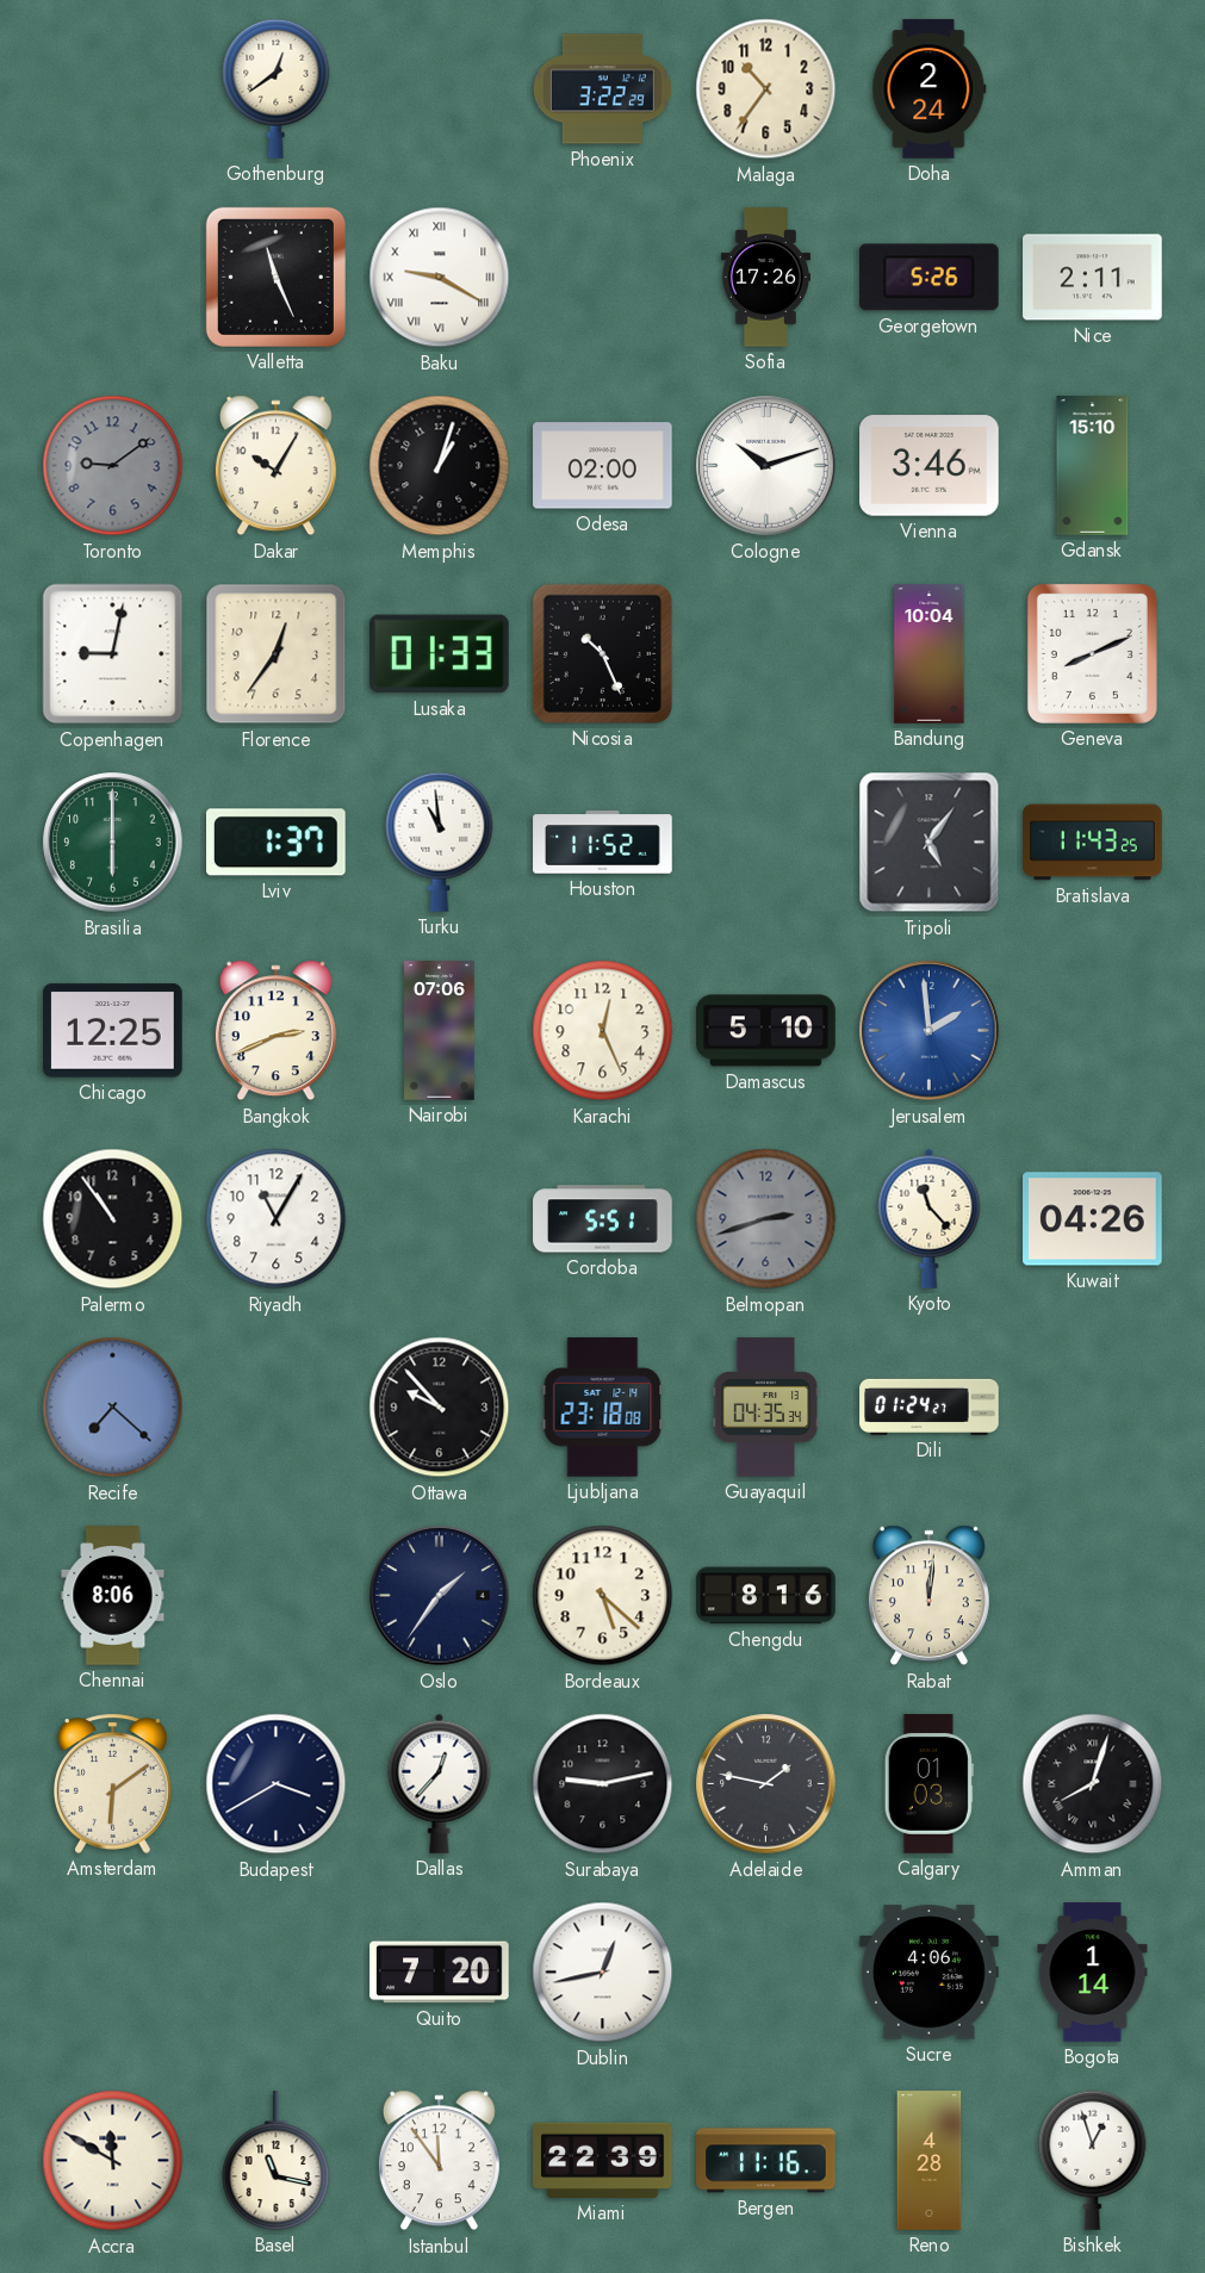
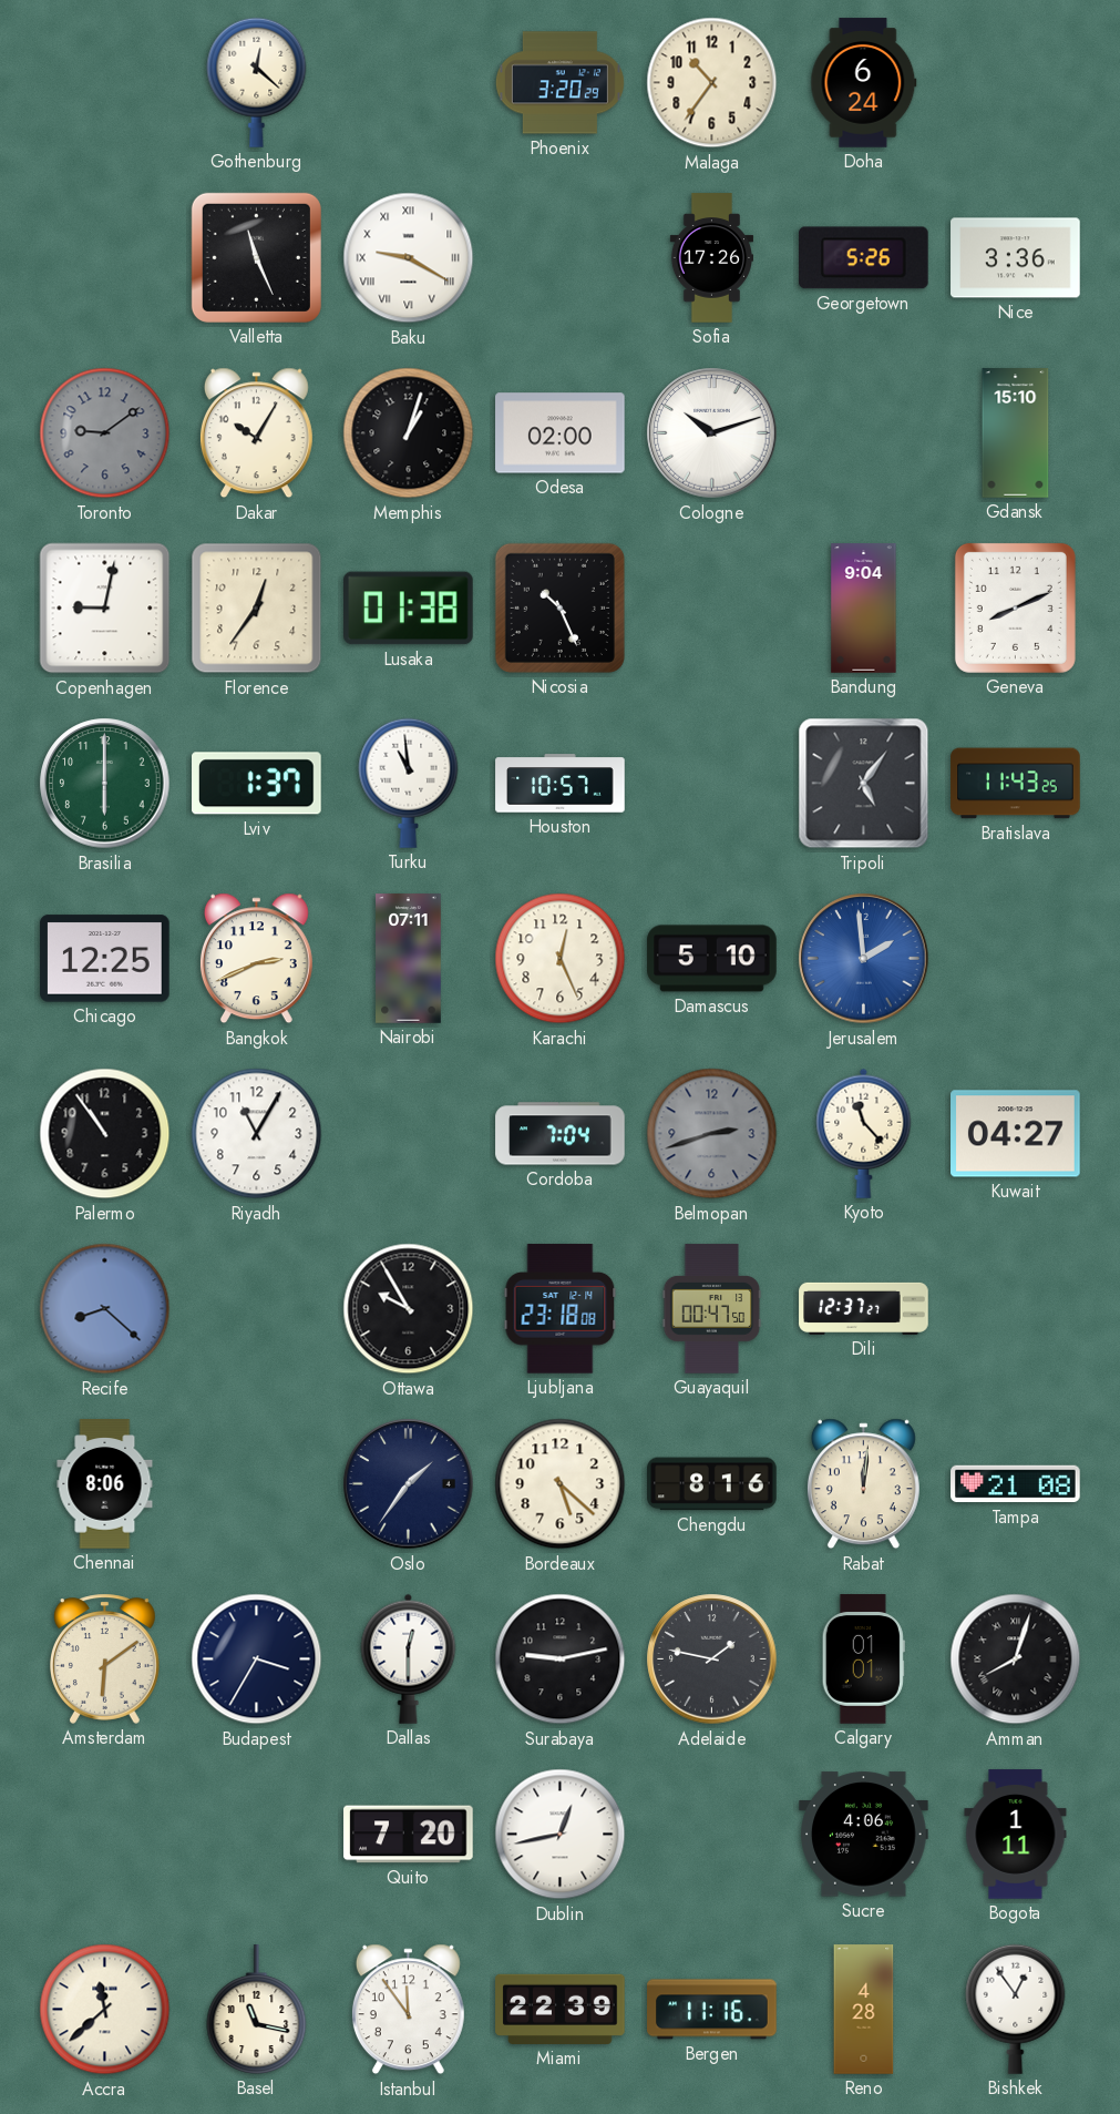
Gothenburg: 12:39 -> 12:22 (257, 82)
Phoenix: 3:22 -> 3:20 (559, 83)
Doha: 2:24 -> 6:24 (864, 83)
Nice: 2:11 -> 3:36 (1016, 258)
Vienna: 3:46 -> none (930, 466)
Lusaka: 01:33 -> 01:38 (409, 609)
Bandung: 10:04 -> 9:04 (864, 609)
Houston: 11:52 -> 10:57 (561, 784)
Nairobi: 07:06 -> 07:11 (409, 959)
Cordoba: 5:51 -> 7:04 (561, 1134)
Kuwait: 04:26 -> 04:27 (1016, 1134)
Recife: 7:22 -> 8:22 (105, 1309)
Ottawa: 9:53 -> 9:55 (409, 1309)
Guayaquil: 04:35 -> 00:47 (712, 1309)
Dili: 01:24 -> 12:37 (864, 1308)
Tampa: none -> 21:08 (1016, 1484)
Budapest: 3:40 -> 3:35 (257, 1659)
Dallas: 12:37 -> 12:30 (409, 1658)
Calgary: 01:03 -> 01:01 (863, 1659)
Bogota: 1:14 -> 1:11 (1016, 1835)
Accra: 11:50 -> 11:38 (105, 2010)
Bishkek: 12:57 -> 12:54 (1016, 2009)
